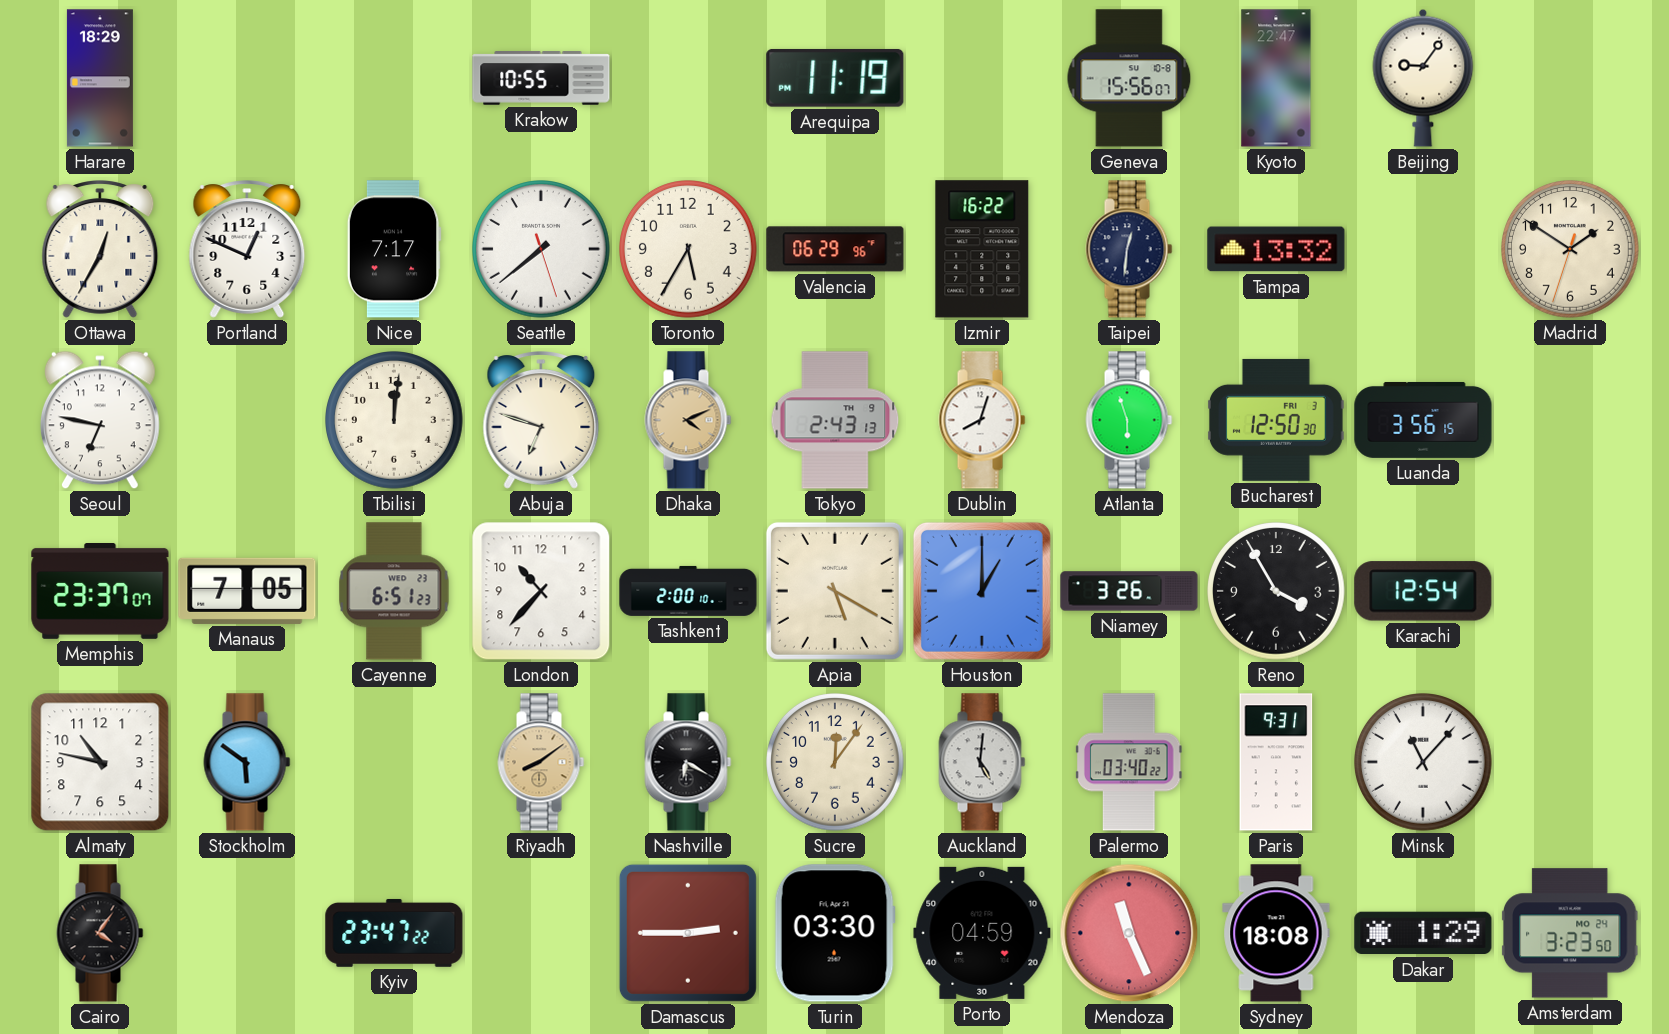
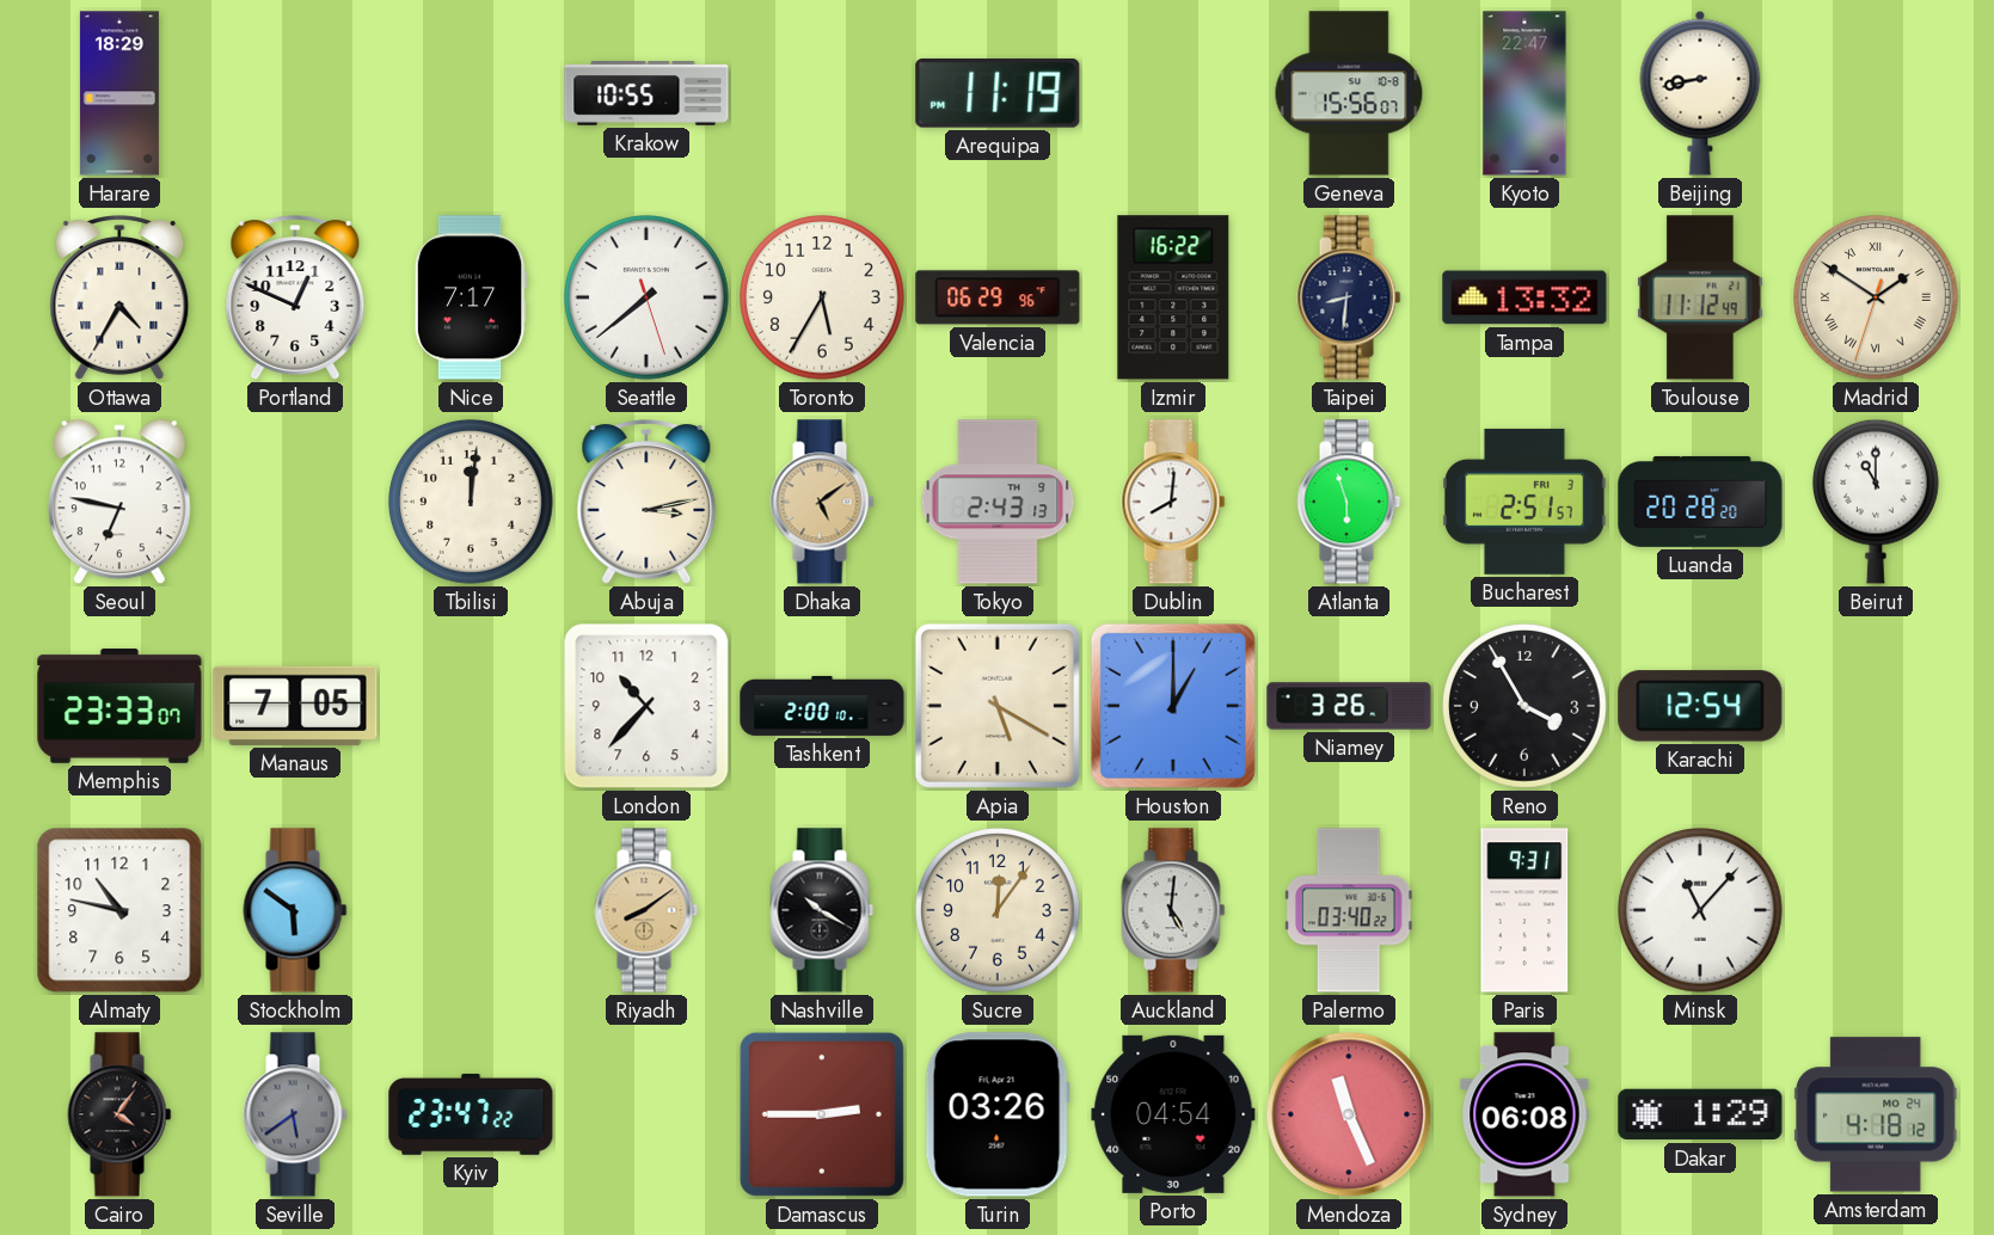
Beijing: 9:06 -> 8:43 (1700, 93)
Ottawa: 12:35 -> 4:35 (119, 297)
Taipei: 12:31 -> 8:31 (1349, 297)
Toulouse: none -> 11:12 (1700, 297)
Madrid numerals: Arabic -> Roman (1877, 299)
Abuja: 6:48 -> 3:13 (646, 502)
Dhaka: 4:11 -> 5:09 (822, 502)
Dublin: 8:03 -> 8:01 (1173, 502)
Bucharest: 12:50 -> 2:51 (1524, 502)
Luanda: 3:56 -> 20:28 (1700, 502)
Beirut: none -> 11:00 (1876, 502)
Memphis: 23:37 -> 23:33 (119, 707)
Cayenne: 6:51 -> none (394, 591)
Nashville: 6:20 -> 10:20 (822, 910)
Seville: none -> 5:39 (295, 1114)
Turin: 03:30 -> 03:26 (998, 1114)
Porto: 04:59 -> 04:54 (1173, 1114)
Sydney: 18:08 -> 06:08 (1524, 1114)
Amsterdam: 3:23 -> 4:18 (1876, 1114)
